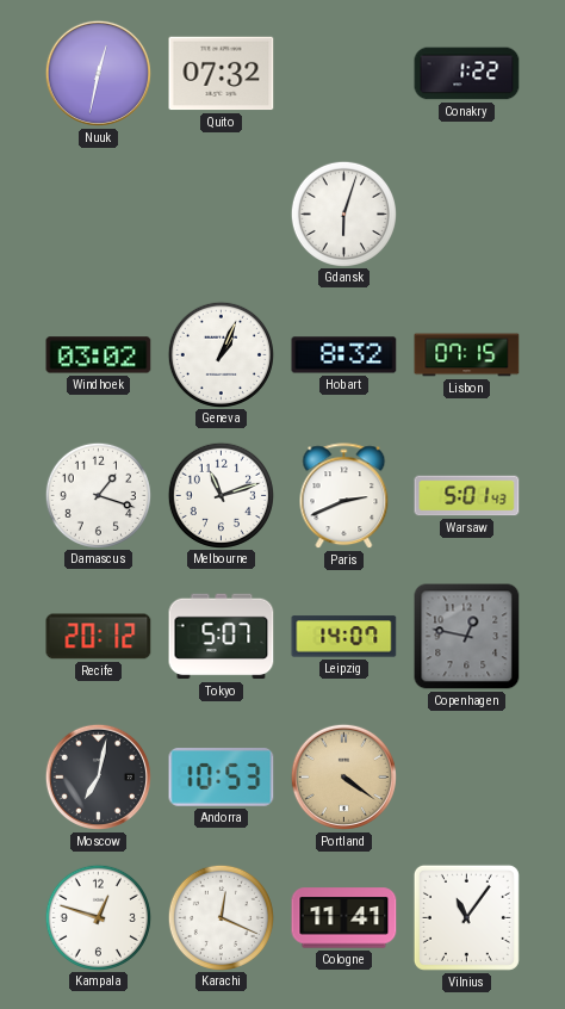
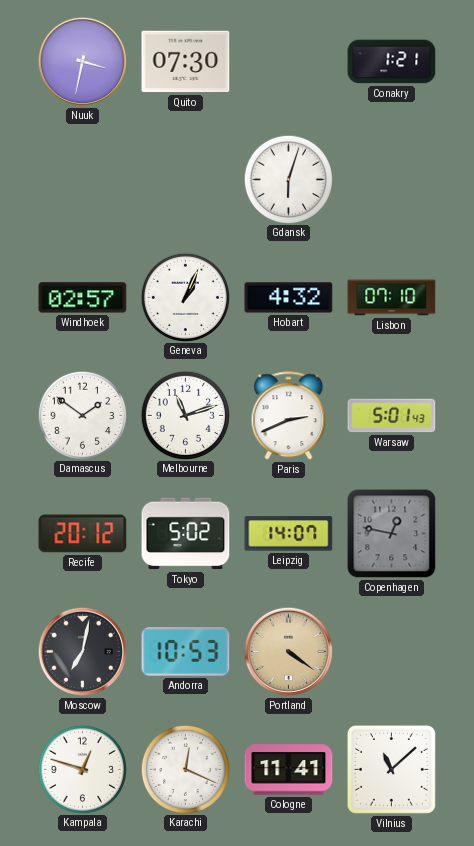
Nuuk: 12:32 -> 3:32 (82, 61)
Quito: 07:32 -> 07:30 (186, 62)
Conakry: 1:22 -> 1:21 (392, 62)
Windhoek: 03:02 -> 02:57 (83, 298)
Hobart: 8:32 -> 4:32 (289, 298)
Lisbon: 07:15 -> 07:10 (392, 298)
Damascus: 1:18 -> 1:51 (82, 415)
Tokyo: 5:07 -> 5:02 (186, 534)
Vilnius: 11:06 -> 11:08 (391, 769)
